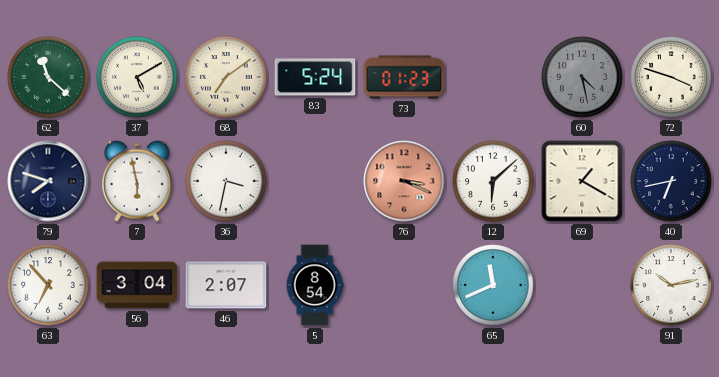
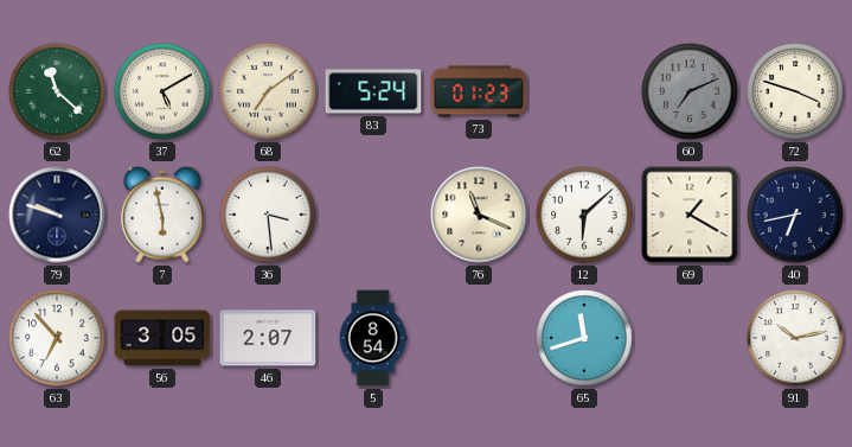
60: 4:28 -> 7:11 (690, 91)
79: 7:48 -> 9:48 (57, 215)
36: 3:32 -> 3:29 (268, 215)
76: 3:19 -> 11:19 (479, 215)
76 dial: salmon -> cream (479, 215)
56: 3:04 -> 3:05 (162, 338)
65: 11:41 -> 11:42 (584, 338)
